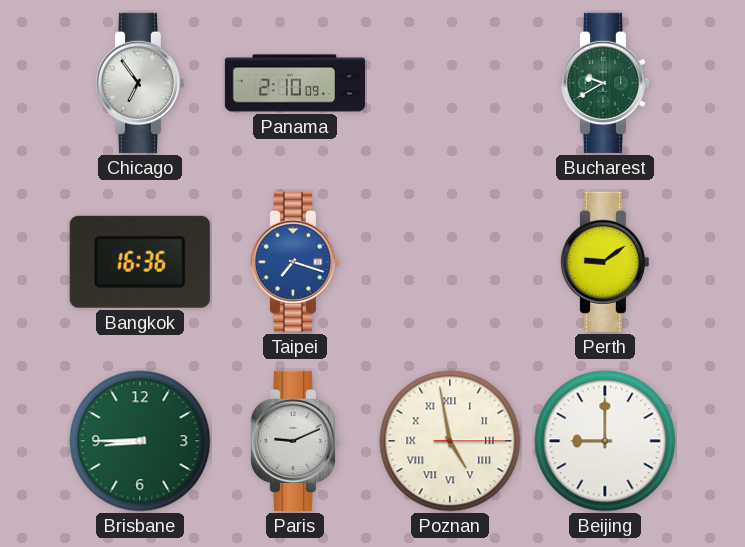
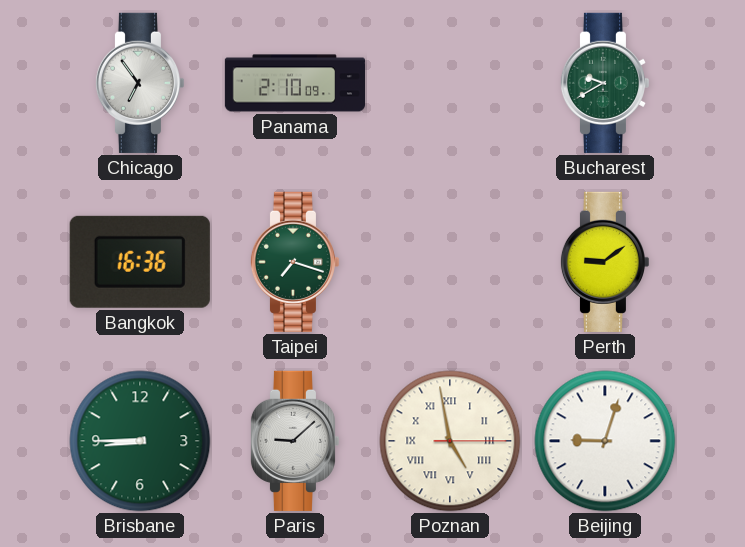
Taipei dial: blue -> green (294, 262)
Paris: 9:11 -> 9:08 (294, 441)
Beijing: 9:00 -> 9:03 (605, 441)
